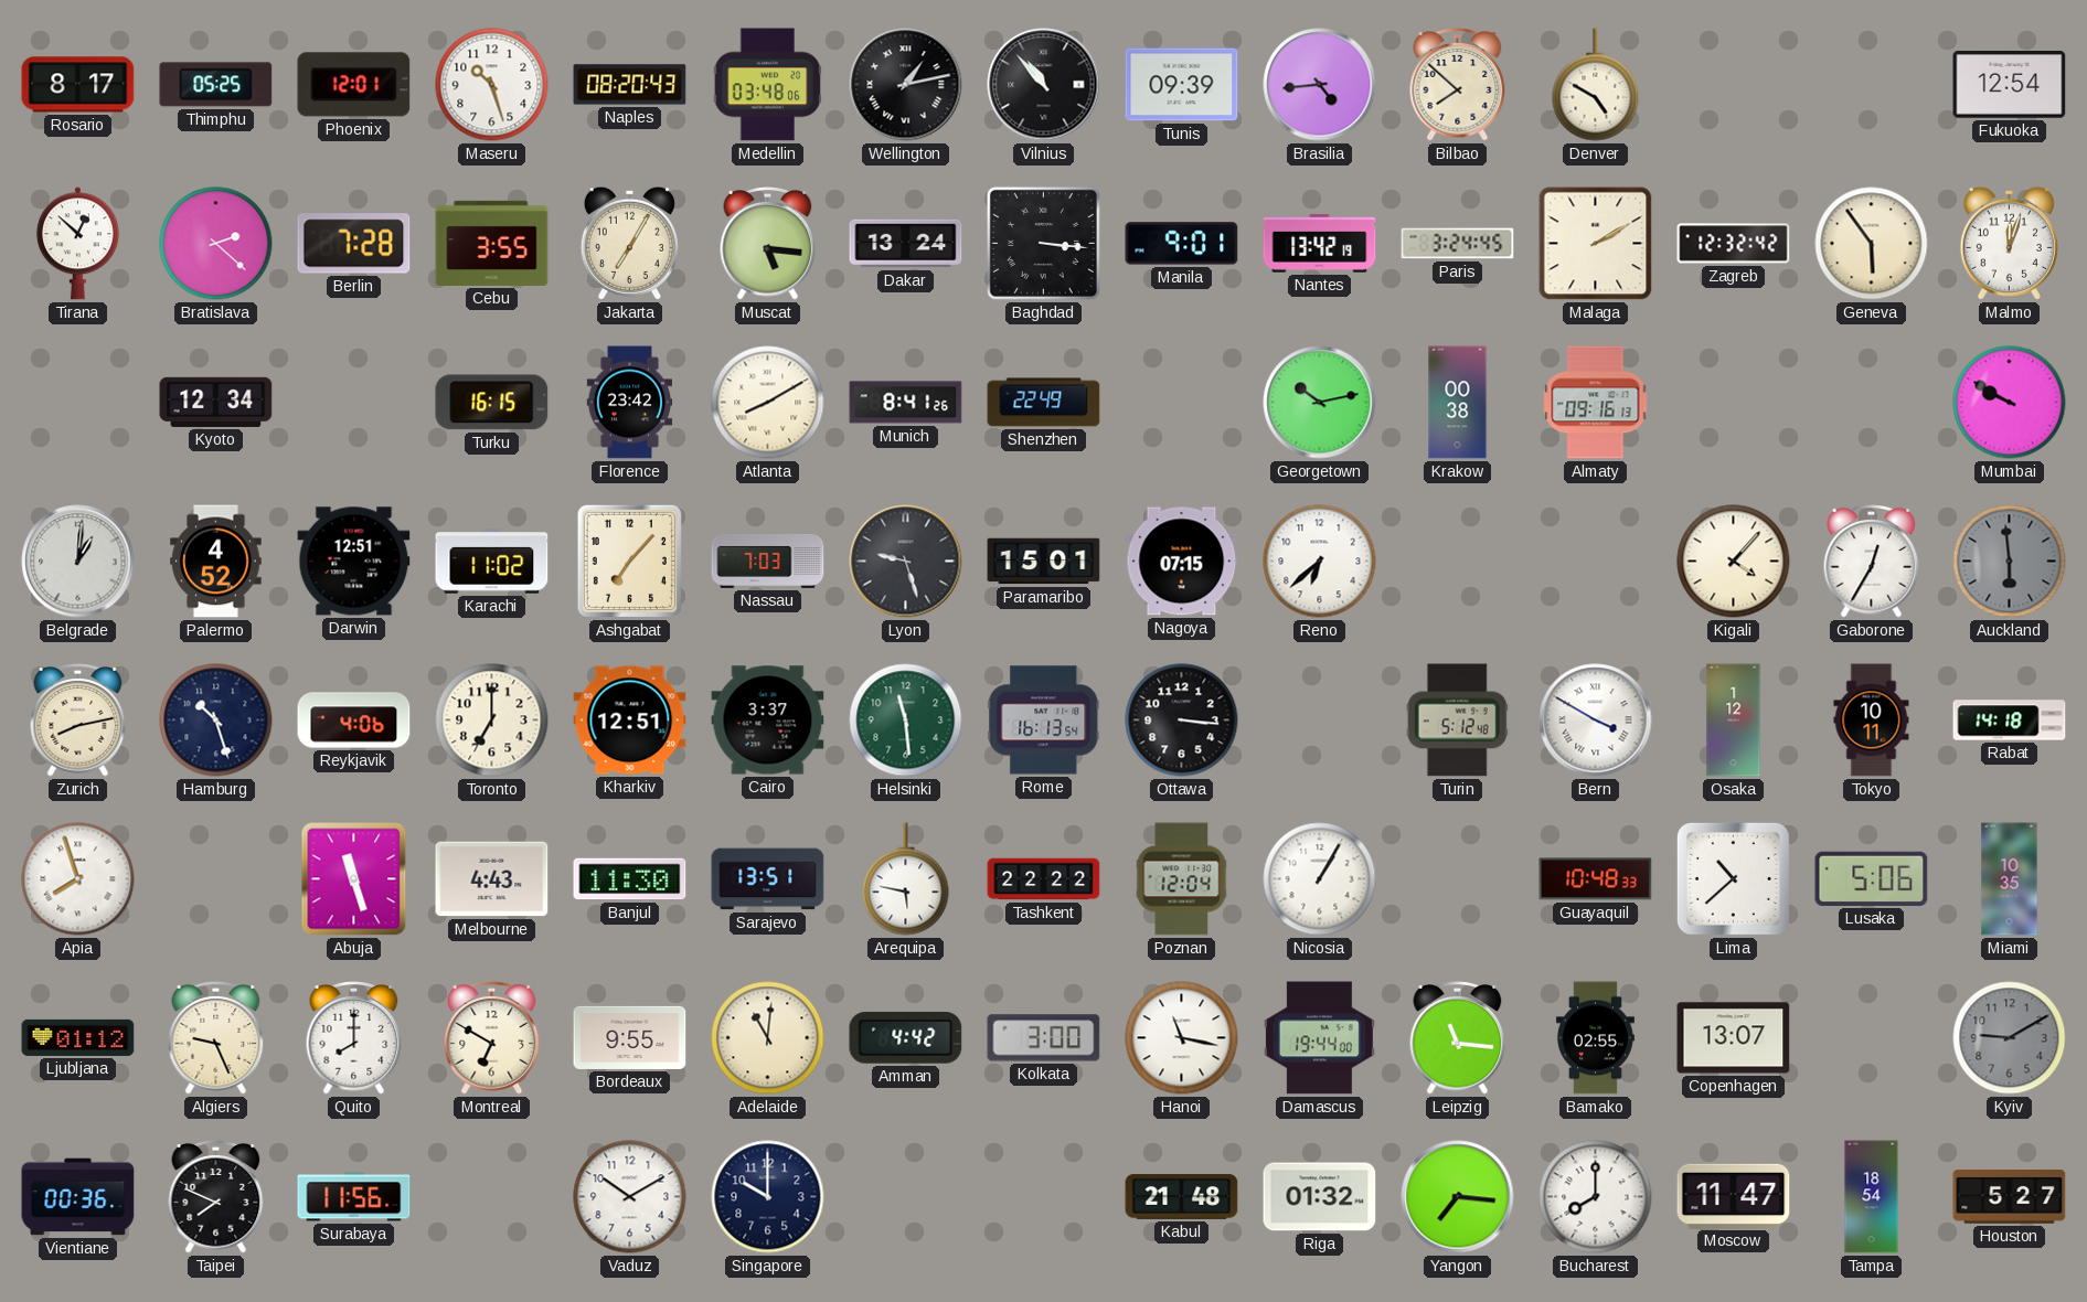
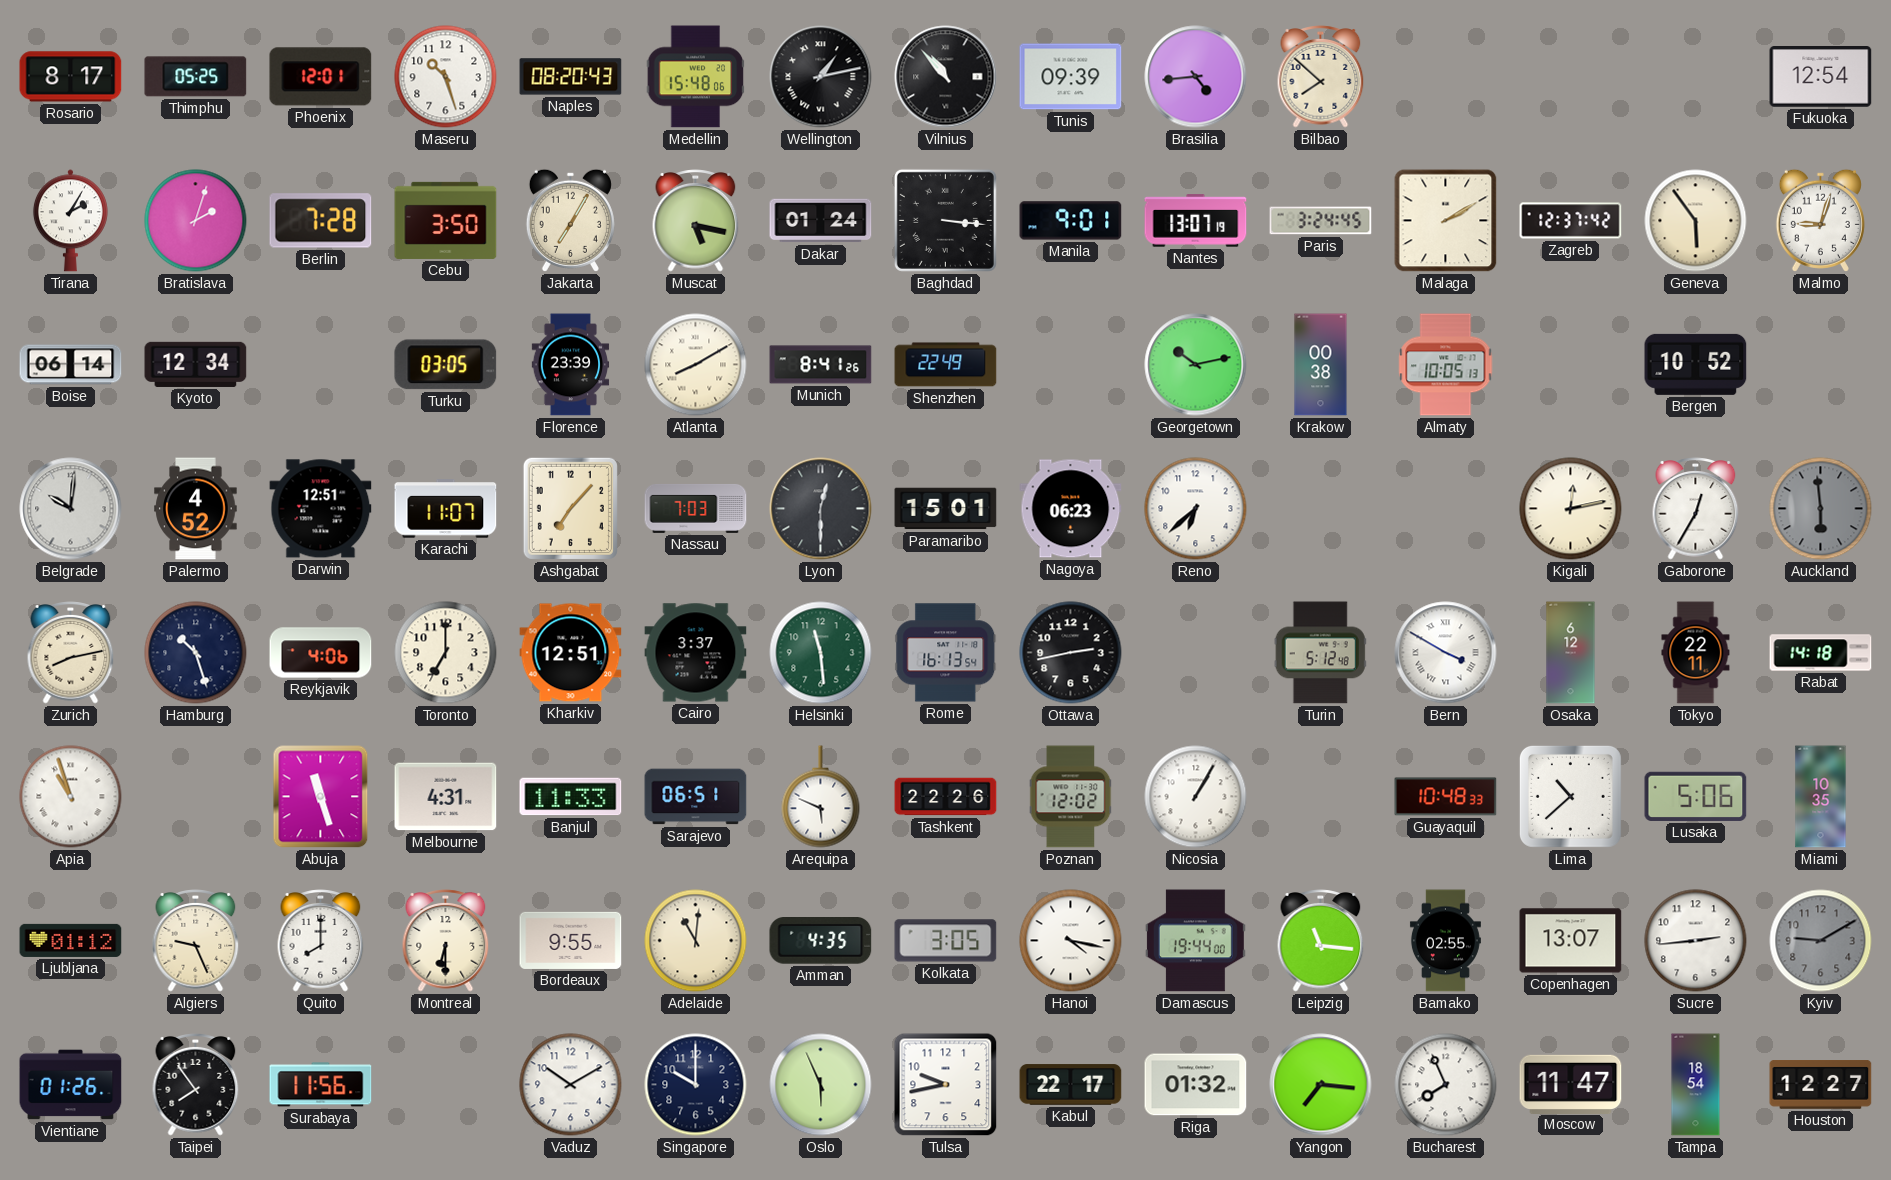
Medellin: 03:48 -> 15:48 (696, 77)
Denver: 4:50 -> none (1596, 85)
Tirana: 12:52 -> 2:05 (70, 221)
Bratislava: 2:22 -> 2:03 (196, 221)
Cebu: 3:55 -> 3:50 (446, 220)
Muscat: 5:16 -> 5:17 (696, 221)
Dakar: 13:24 -> 01:24 (821, 221)
Nantes: 13:42 -> 13:07 (1196, 221)
Zagreb: 12:32 -> 12:37 (1571, 221)
Malmo: 12:03 -> 9:03 (1820, 220)
Boise: none -> 06:14 (71, 365)
Turku: 16:15 -> 03:05 (446, 365)
Florence: 23:42 -> 23:39 (571, 365)
Almaty: 09:16 -> 10:05 (1446, 365)
Bergen: none -> 10:52 (1696, 364)
Mumbai: 9:50 -> none (2010, 403)
Belgrade: 1:01 -> 10:01 (71, 509)
Karachi: 11:02 -> 11:07 (446, 509)
Lyon: 9:27 -> 12:30 (821, 509)
Nagoya: 07:15 -> 06:23 (1071, 509)
Kigali: 4:07 -> 12:13 (1571, 509)
Ottawa: 3:16 -> 2:43 (1071, 653)
Osaka: 1:12 -> 6:12 (1571, 653)
Tokyo: 10:11 -> 22:11 (1696, 653)
Apia: 7:57 -> 10:57 (71, 797)
Melbourne: 4:43 -> 4:31 (446, 797)
Banjul: 11:30 -> 11:33 (571, 797)
Sarajevo: 13:51 -> 06:51 (696, 797)
Arequipa: 5:47 -> 5:49 (821, 797)
Tashkent: 22:22 -> 22:26 (946, 797)
Poznan: 12:04 -> 12:02 (1071, 797)
Montreal: 6:50 -> 6:30 (446, 941)
Amman: 4:42 -> 4:35 (821, 941)
Kolkata: 3:00 -> 3:05 (946, 941)
Hanoi: 11:17 -> 4:17 (1071, 941)
Sucre: none -> 2:44 (1696, 941)
Vientiane: 00:36 -> 01:26 (71, 1085)
Taipei: 7:49 -> 7:54 (196, 1085)
Oslo: none -> 5:56 (821, 1085)
Tulsa: none -> 9:43 (946, 1085)
Kabul: 21:48 -> 22:17 (1071, 1085)
Bucharest: 8:00 -> 7:56 (1446, 1085)
Houston: 5:27 -> 12:27 (1821, 1085)
